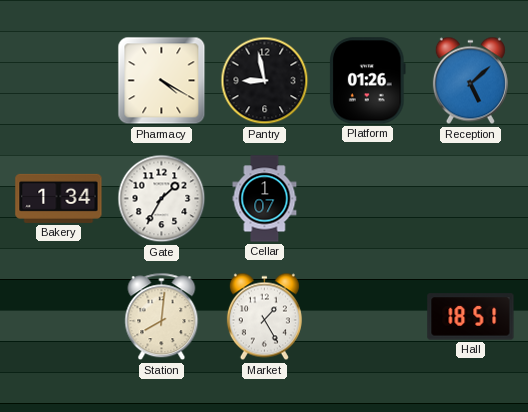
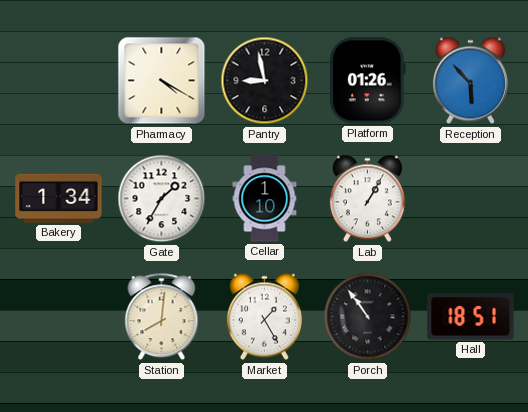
Reception: 5:08 -> 5:53 (470, 81)
Cellar: 1:07 -> 1:10 (265, 199)
Lab: none -> 1:05 (367, 199)
Porch: none -> 10:54 (368, 317)
